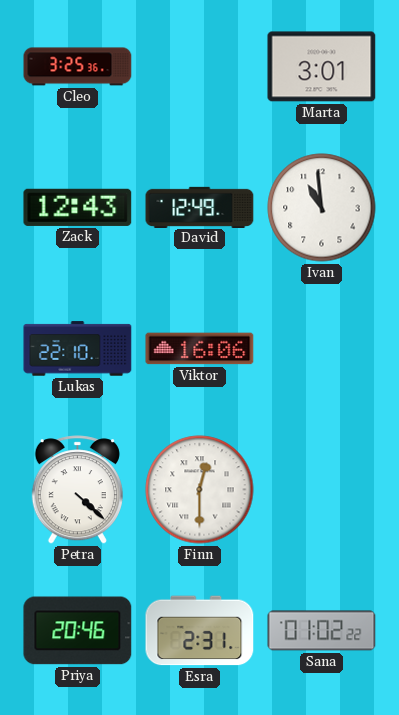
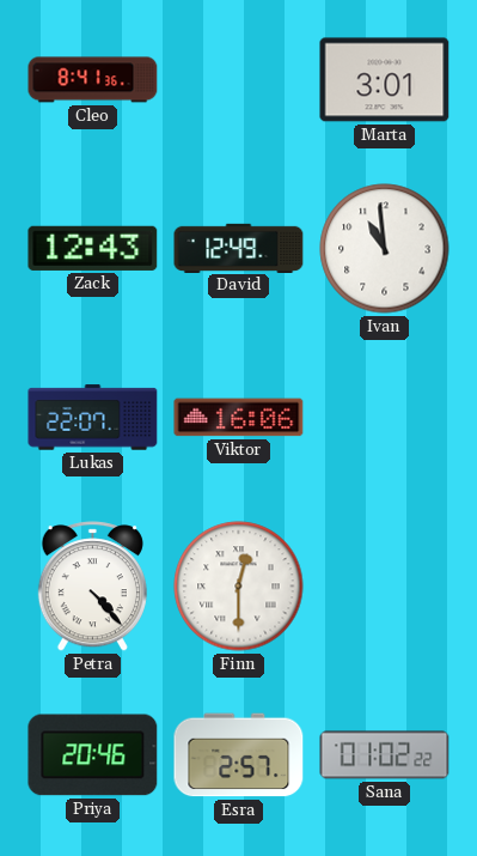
Cleo: 3:25 -> 8:41 (93, 80)
Lukas: 22:10 -> 22:07 (93, 418)
Petra: 4:22 -> 4:23 (92, 587)
Esra: 2:31 -> 2:57 (239, 755)
